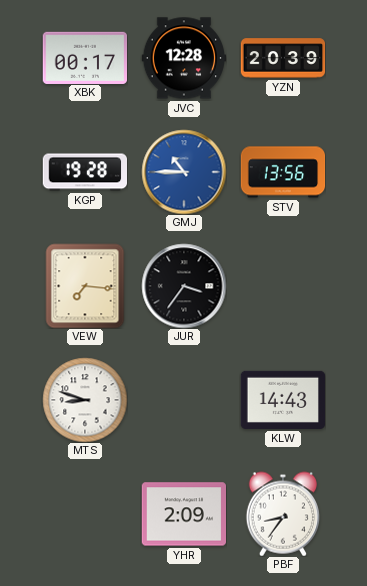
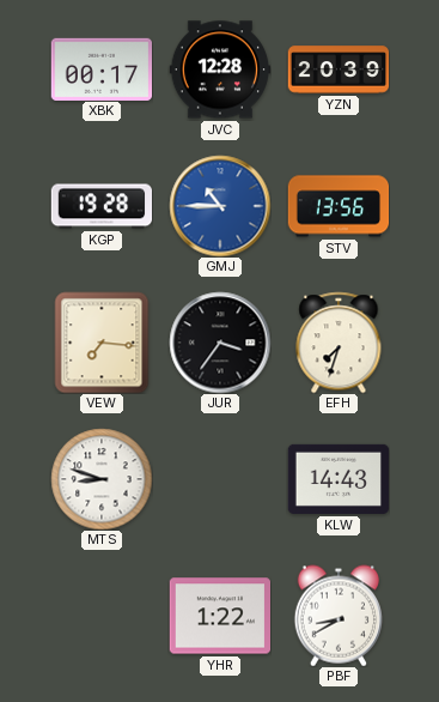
EFH: none -> 7:33 (339, 343)
YHR: 2:09 -> 1:22 (219, 616)
PBF: 8:36 -> 8:40 (337, 616)
